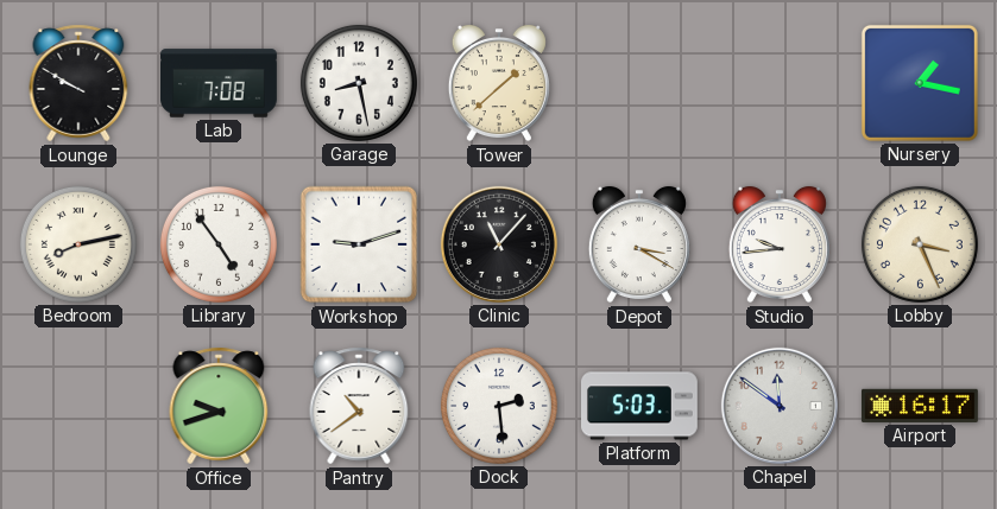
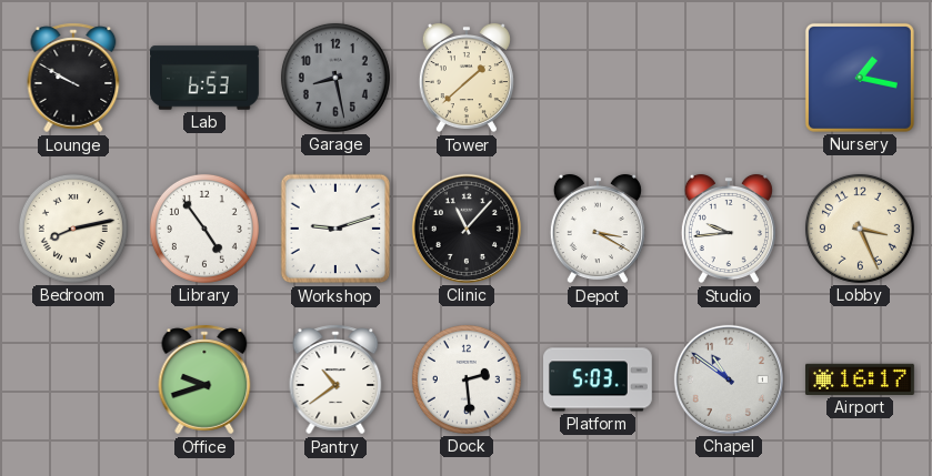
Lab: 7:08 -> 6:53 (206, 78)
Garage dial: white -> grey (335, 78)
Chapel: 11:51 -> 10:51 (729, 379)
